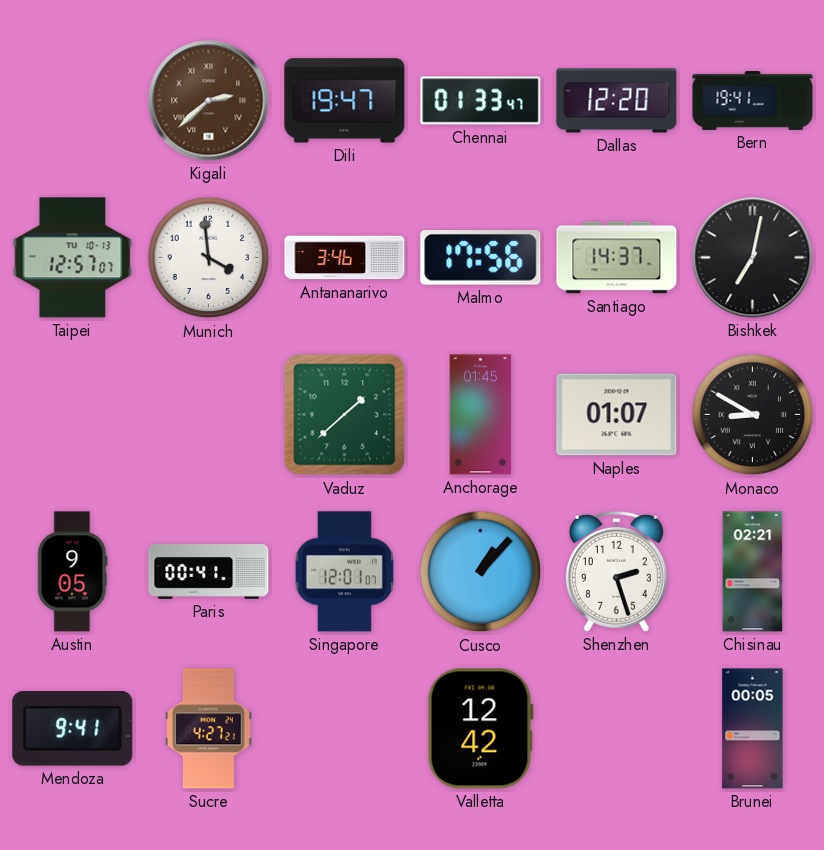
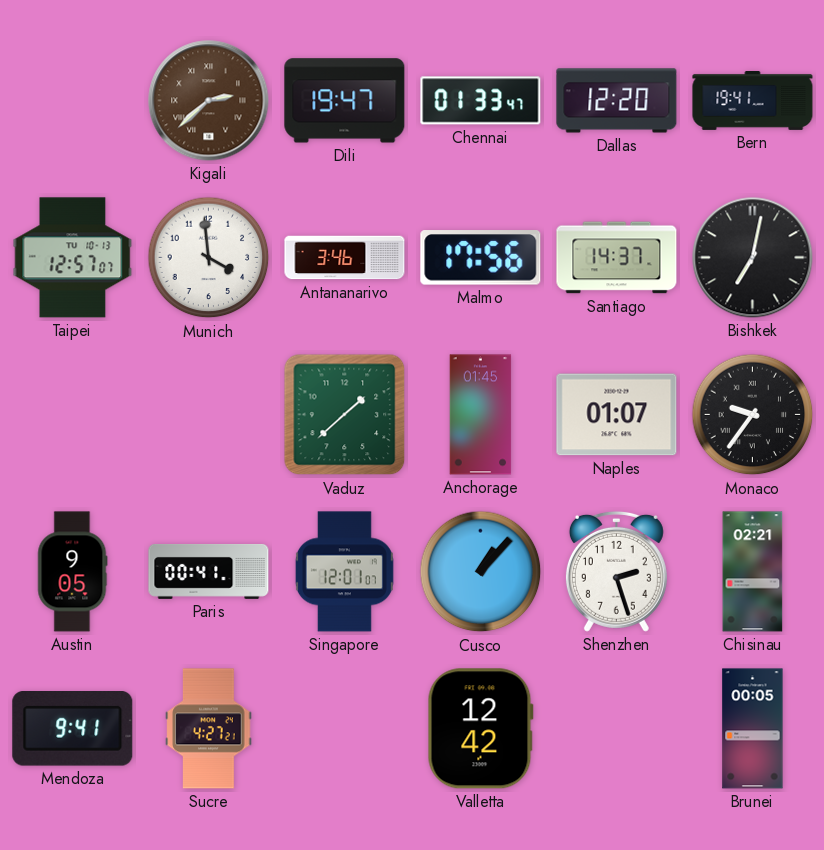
Monaco: 8:50 -> 9:36 (753, 415)
